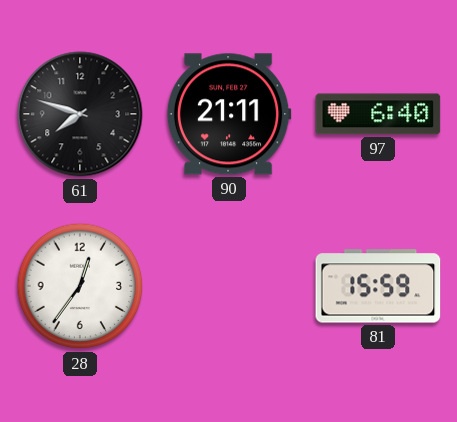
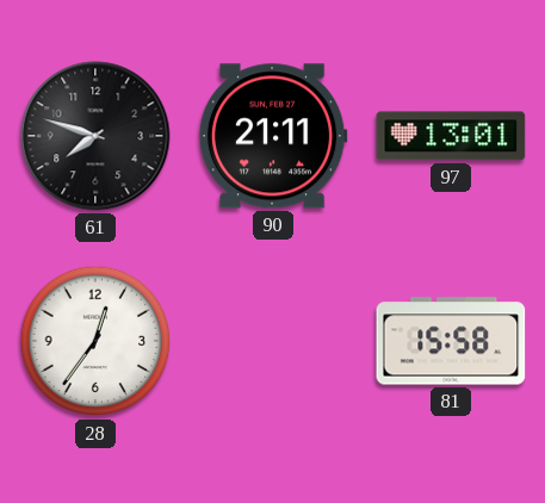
97: 6:40 -> 13:01 (451, 136)
81: 15:59 -> 15:58 (451, 341)
